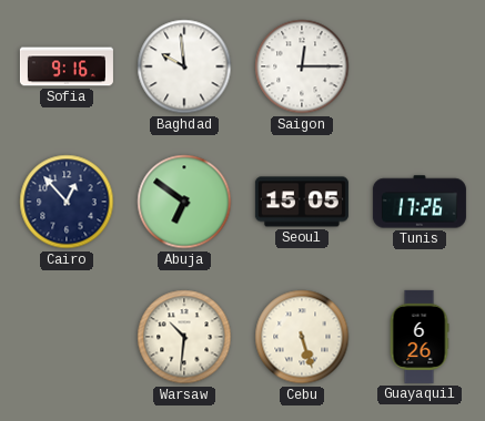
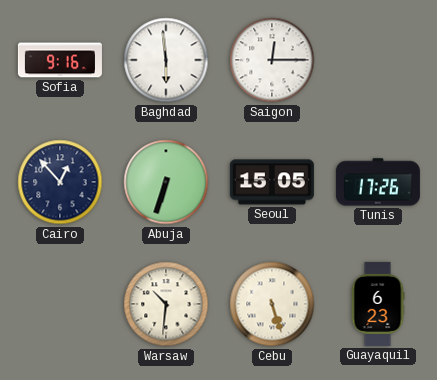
Baghdad: 9:59 -> 5:59 (166, 60)
Abuja: 6:51 -> 6:33 (166, 182)
Guayaquil: 6:26 -> 6:23 (378, 304)
